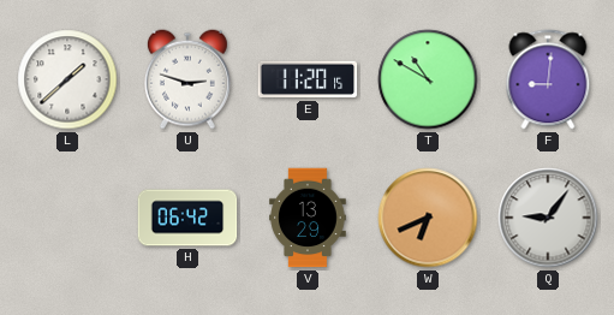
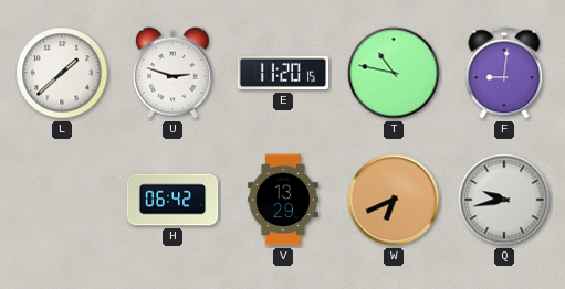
T: 10:50 -> 10:47 (394, 73)
Q: 9:06 -> 9:43 (504, 200)
